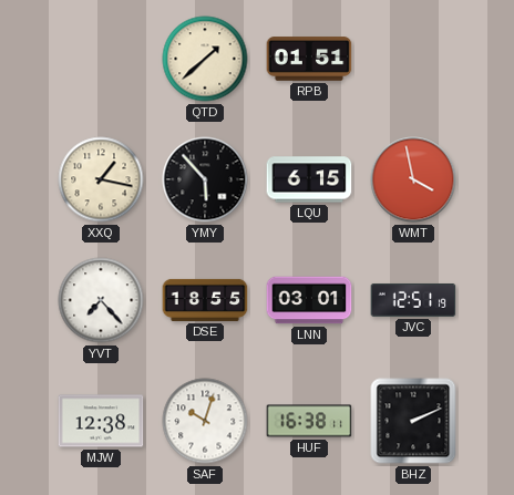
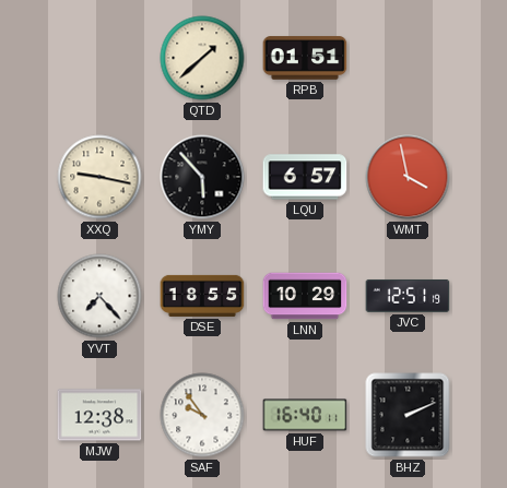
XXQ: 1:17 -> 9:17 (99, 177)
LQU: 6:15 -> 6:57 (305, 177)
LNN: 03:01 -> 10:29 (305, 296)
SAF: 10:03 -> 9:54 (202, 415)
HUF: 16:38 -> 16:40 (305, 415)
